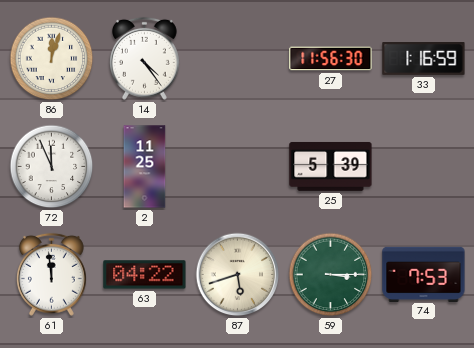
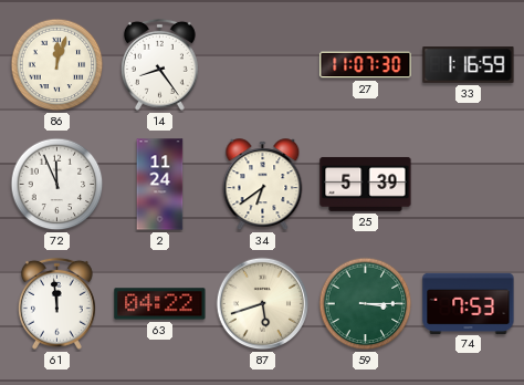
14: 4:24 -> 8:24 (159, 64)
27: 11:56 -> 11:07 (366, 65)
2: 11:25 -> 11:24 (160, 185)
34: none -> 6:39 (263, 185)
